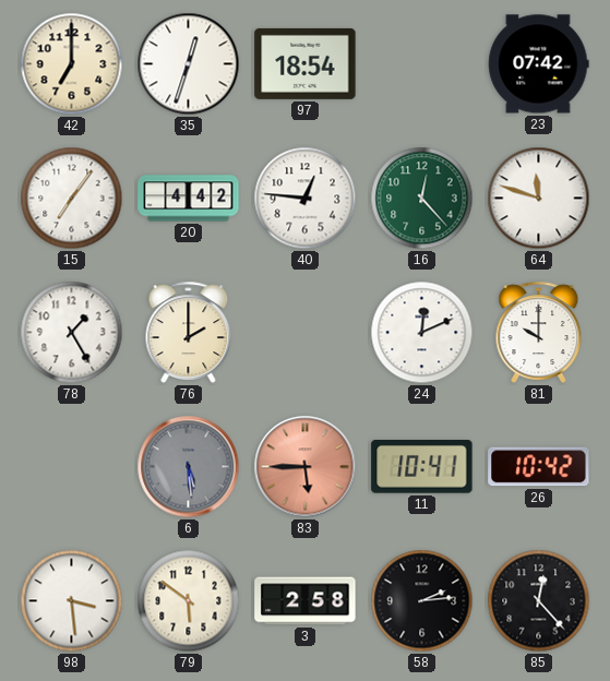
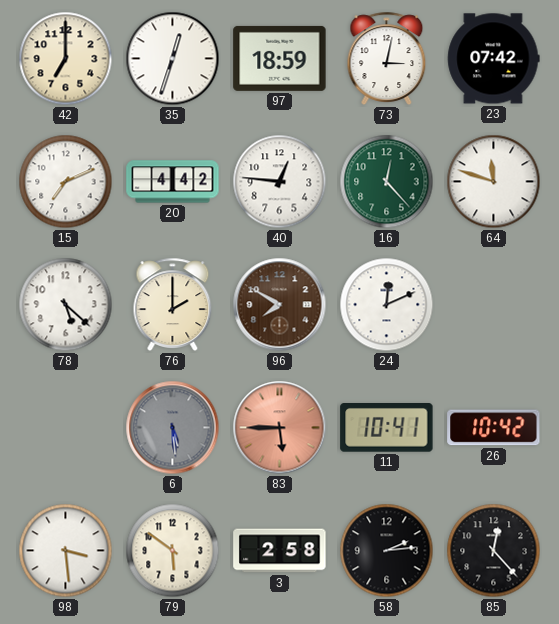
97: 18:54 -> 18:59 (280, 58)
73: none -> 3:02 (387, 58)
15: 7:06 -> 7:11 (66, 182)
78: 1:25 -> 5:22 (66, 305)
96: none -> 7:50 (280, 305)
81: 10:00 -> none (539, 332)
